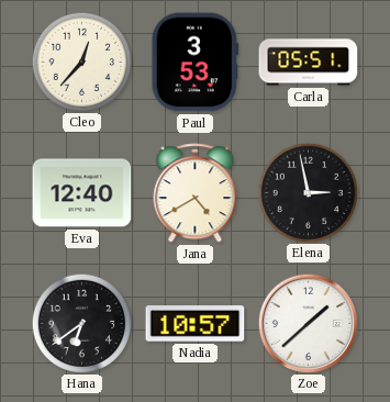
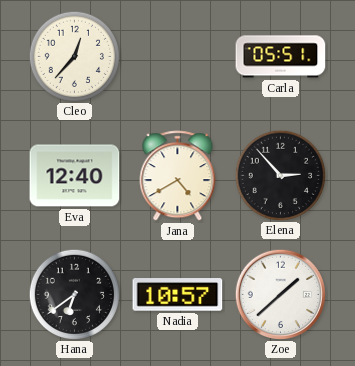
Paul: 3:53 -> none (194, 63)
Elena: 2:58 -> 2:53 (280, 175)
